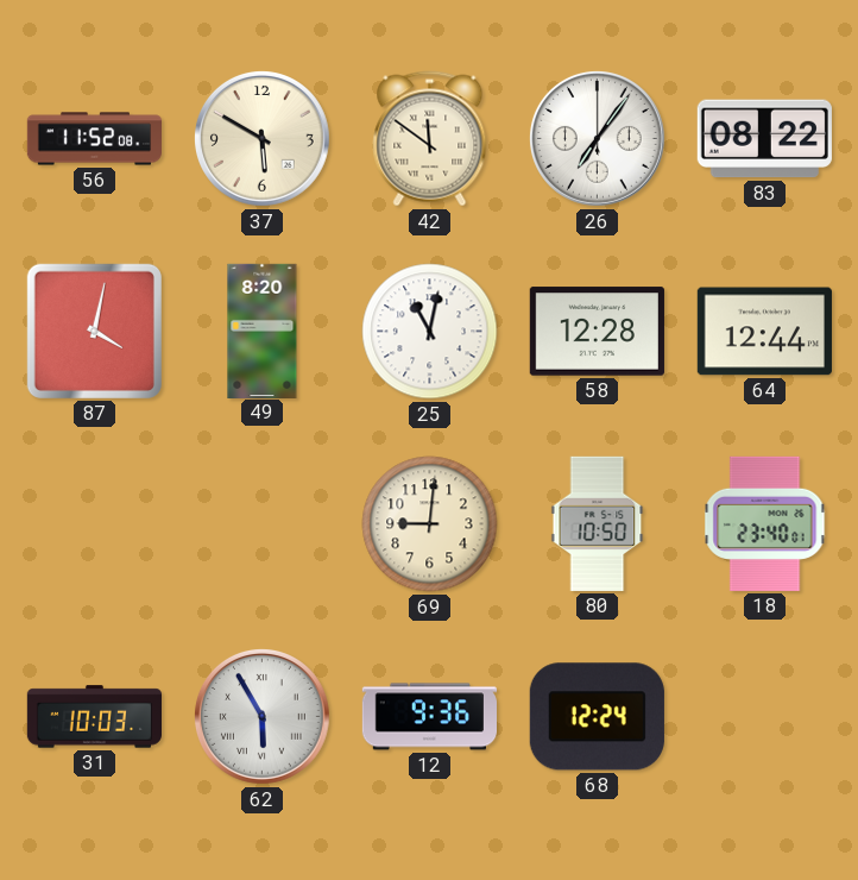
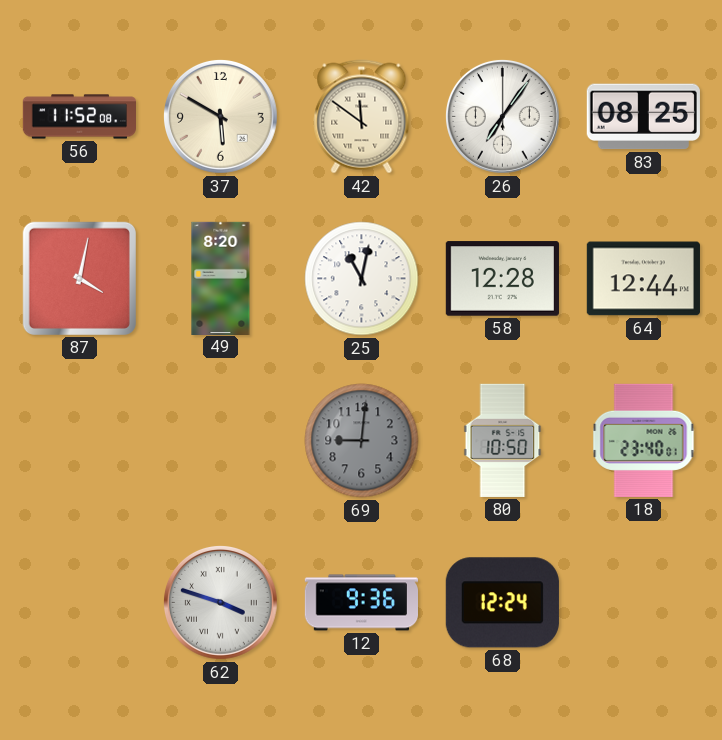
83: 08:22 -> 08:25 (643, 117)
69 dial: cream -> grey (362, 441)
31: 10:03 -> none (94, 717)
62: 5:55 -> 3:48 (221, 603)
